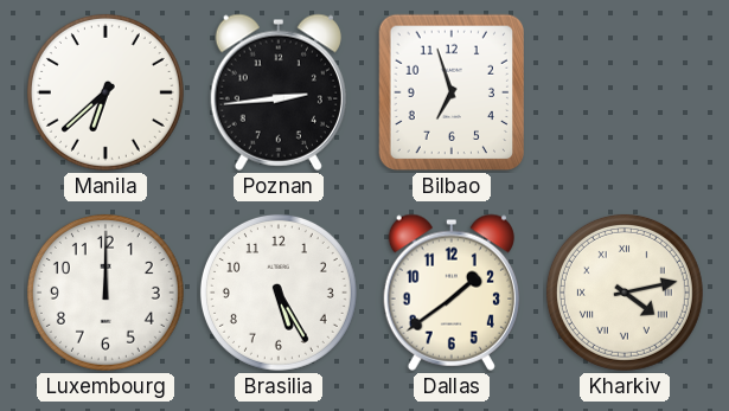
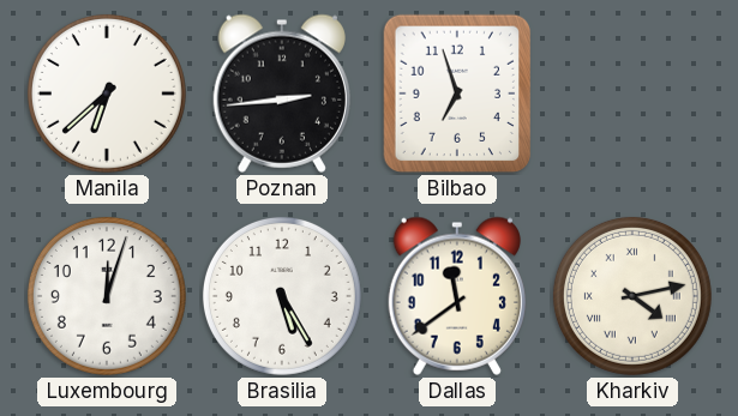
Luxembourg: 12:00 -> 12:03 (107, 296)
Dallas: 1:39 -> 11:39 (457, 296)
